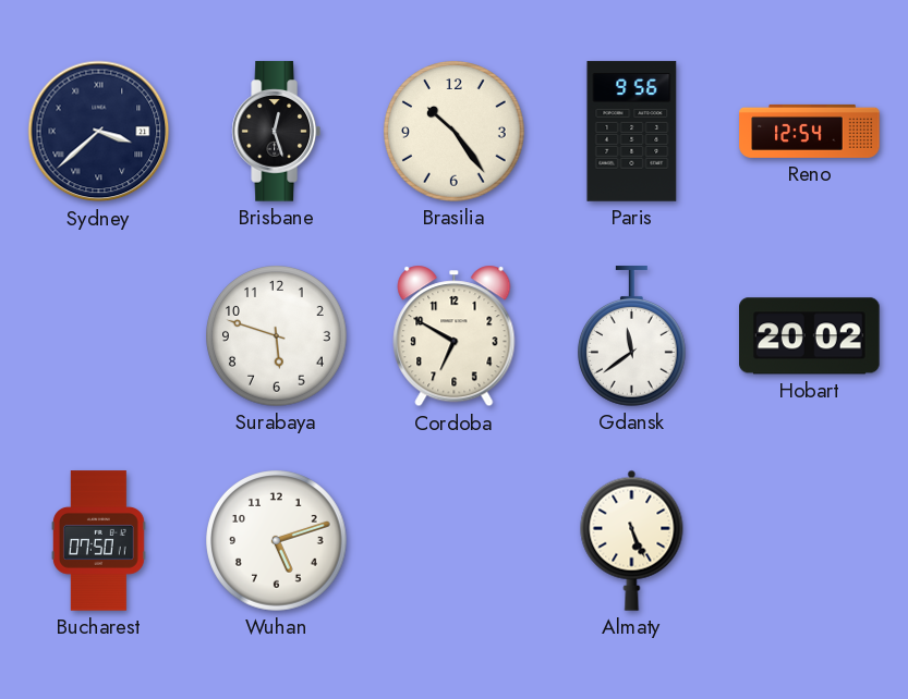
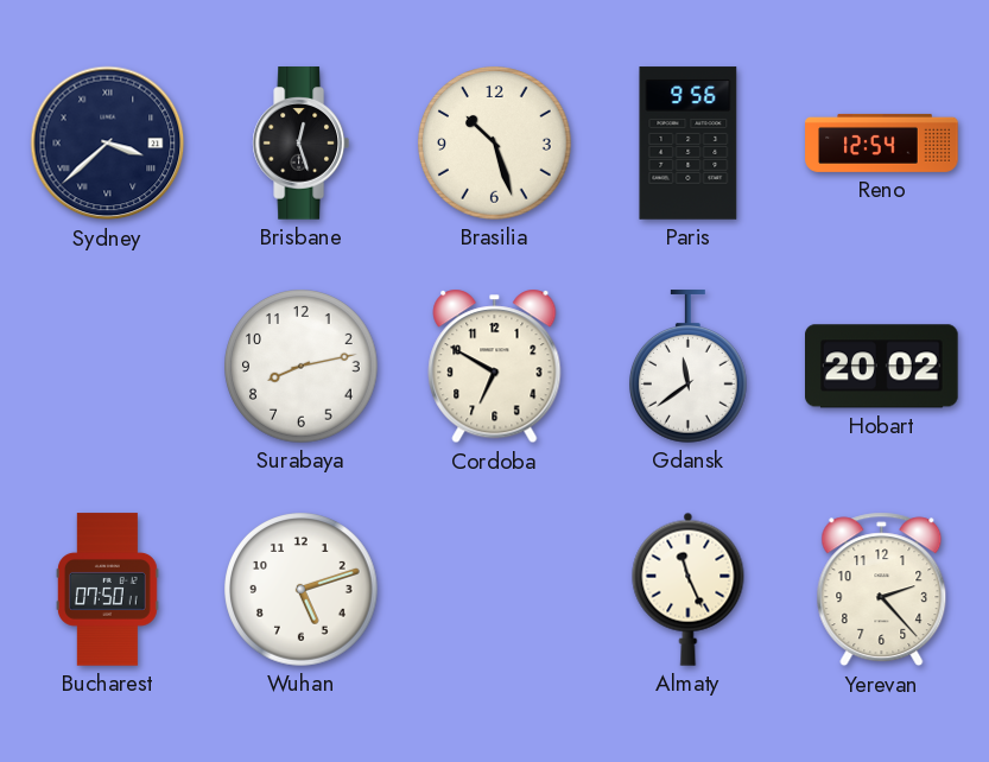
Brasilia: 10:24 -> 10:27 (495, 144)
Surabaya: 5:48 -> 8:13 (302, 367)
Almaty: 5:26 -> 11:26 (689, 589)
Yerevan: none -> 2:23 (882, 590)
